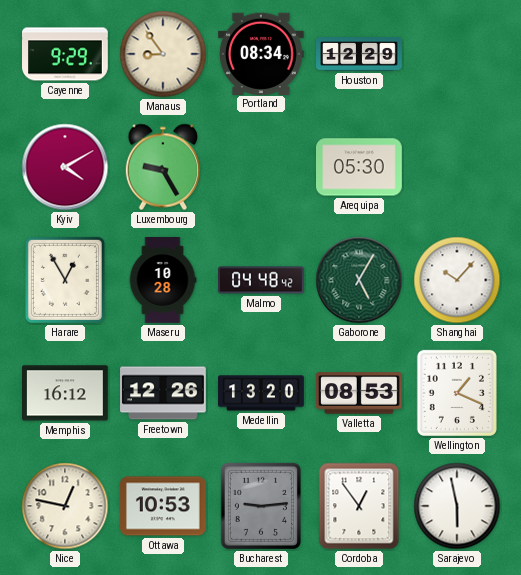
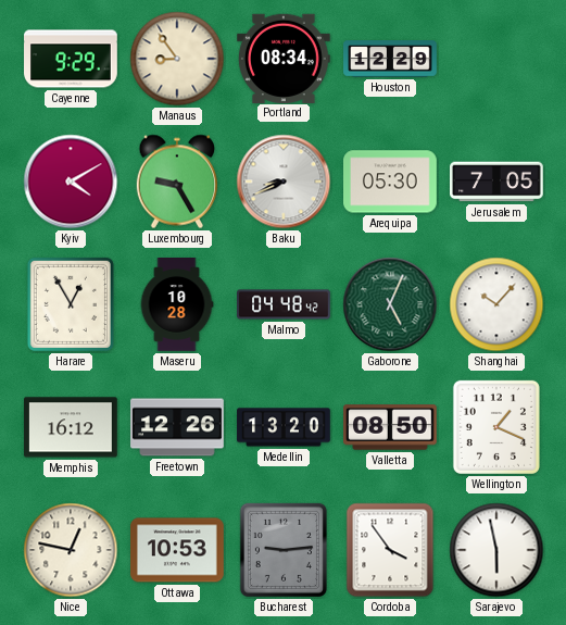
Baku: none -> 8:41 (284, 182)
Jerusalem: none -> 7:05 (498, 182)
Gaborone: 5:05 -> 5:04 (390, 304)
Valletta: 08:53 -> 08:50 (391, 427)
Cordoba: 12:54 -> 3:54 (390, 550)
